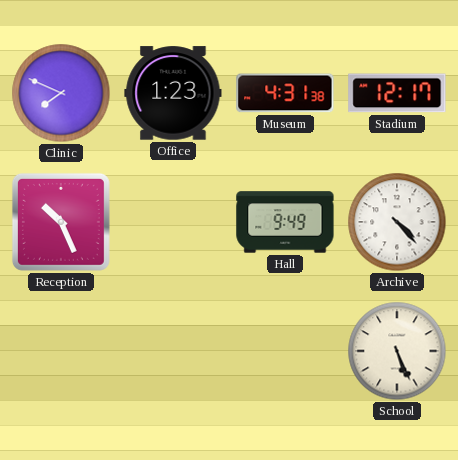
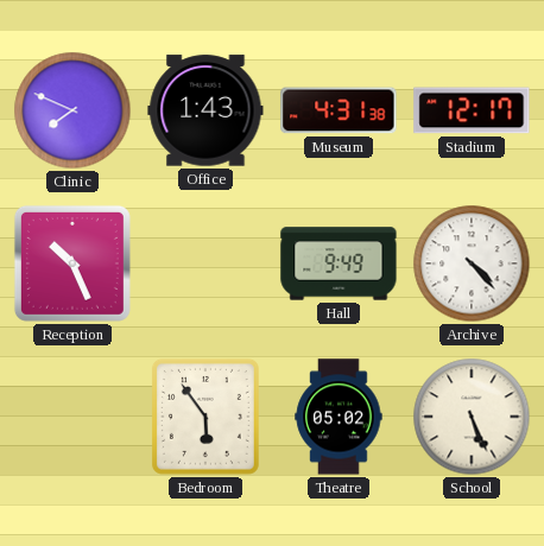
Office: 1:23 -> 1:43 (205, 110)
Bedroom: none -> 5:54 (205, 417)
Theatre: none -> 05:02 (339, 417)
